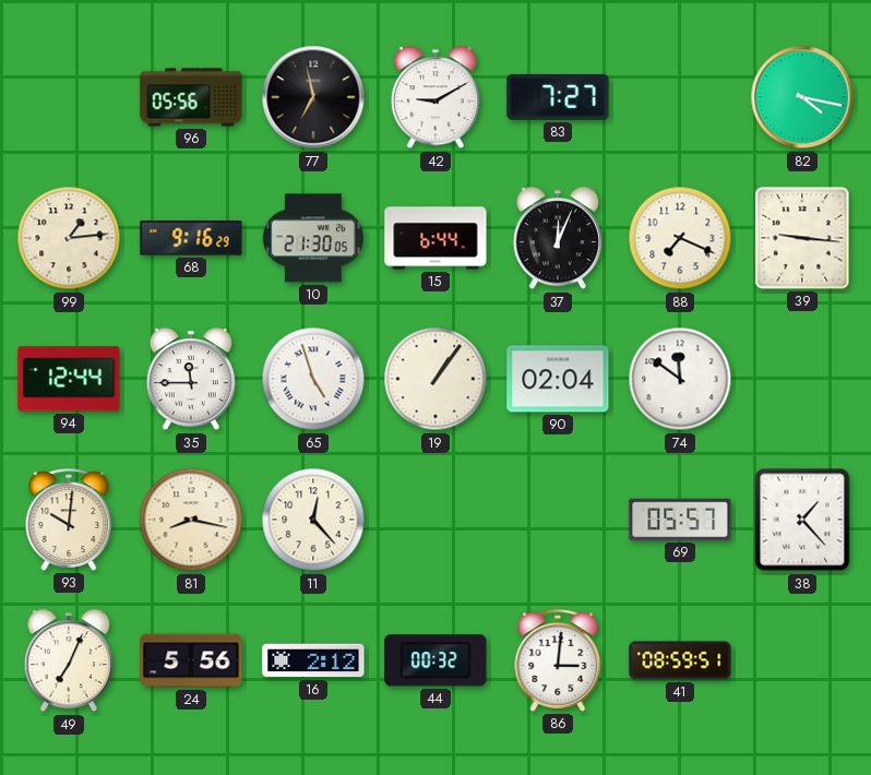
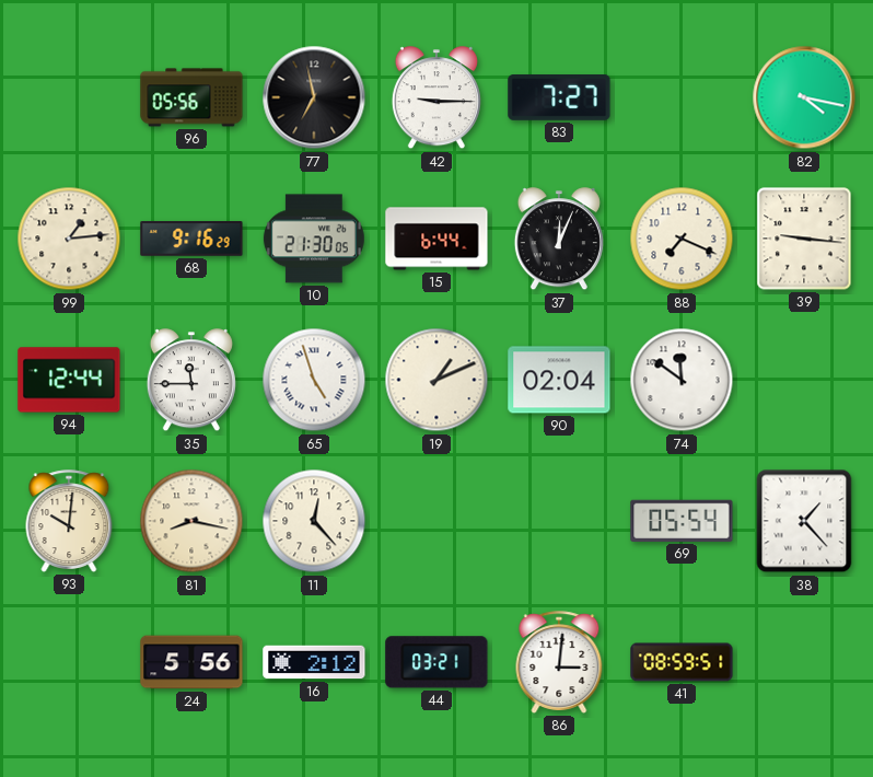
42: 9:10 -> 9:15 (436, 98)
19: 1:06 -> 1:11 (436, 380)
69: 05:57 -> 05:54 (682, 521)
49: 7:04 -> none (69, 661)
44: 00:32 -> 03:21 (436, 662)
